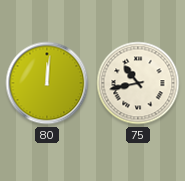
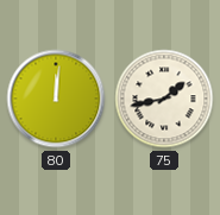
75: 10:43 -> 1:43 (164, 99)
